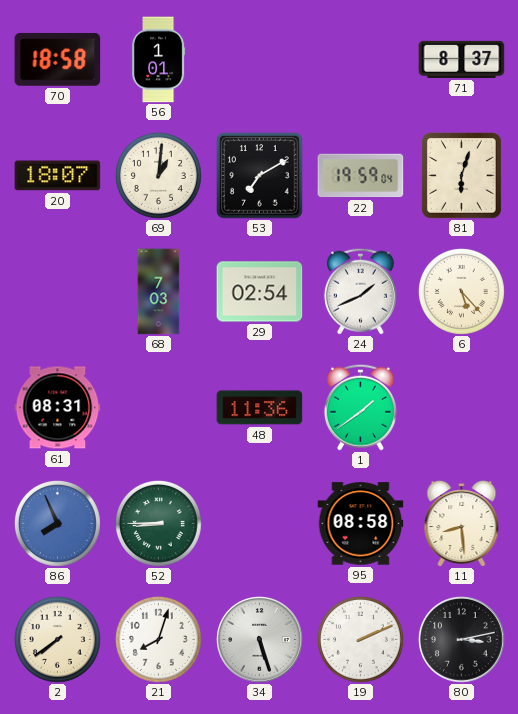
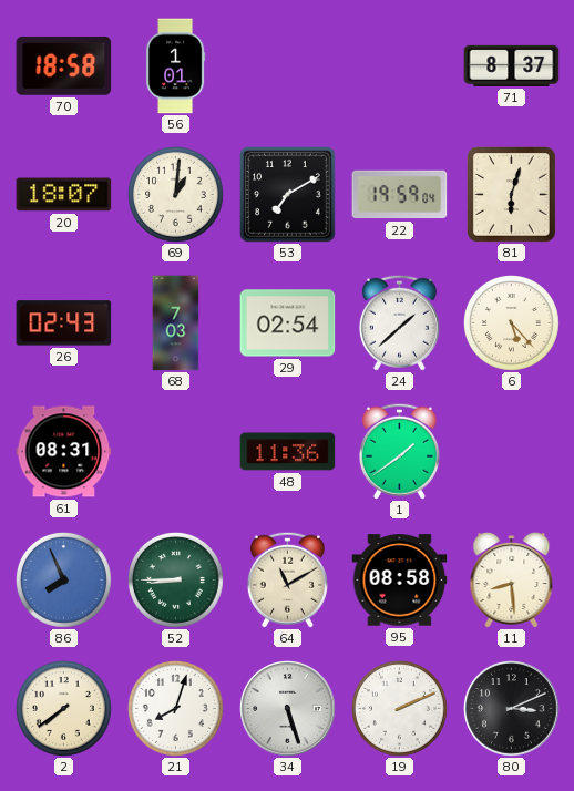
26: none -> 02:43 (64, 323)
24: 1:41 -> 1:38 (399, 322)
64: none -> 11:10 (287, 579)
80: 3:13 -> 3:11 (512, 709)
